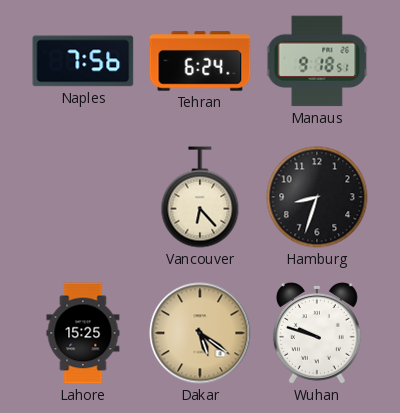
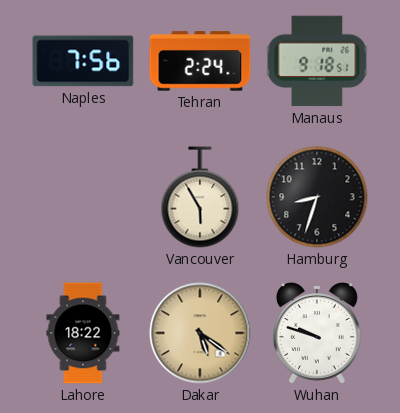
Tehran: 6:24 -> 2:24 (200, 61)
Vancouver: 6:23 -> 5:55 (200, 197)
Lahore: 15:25 -> 18:22 (83, 333)
